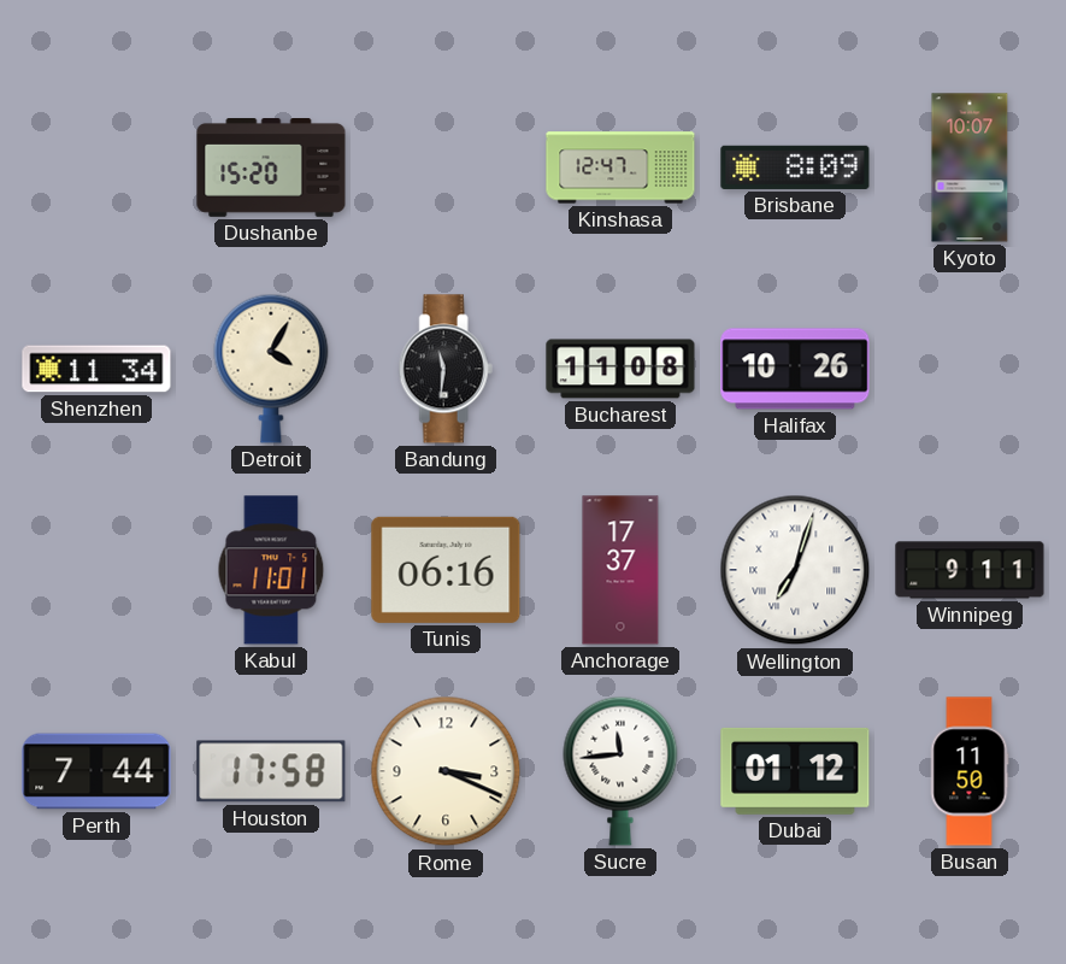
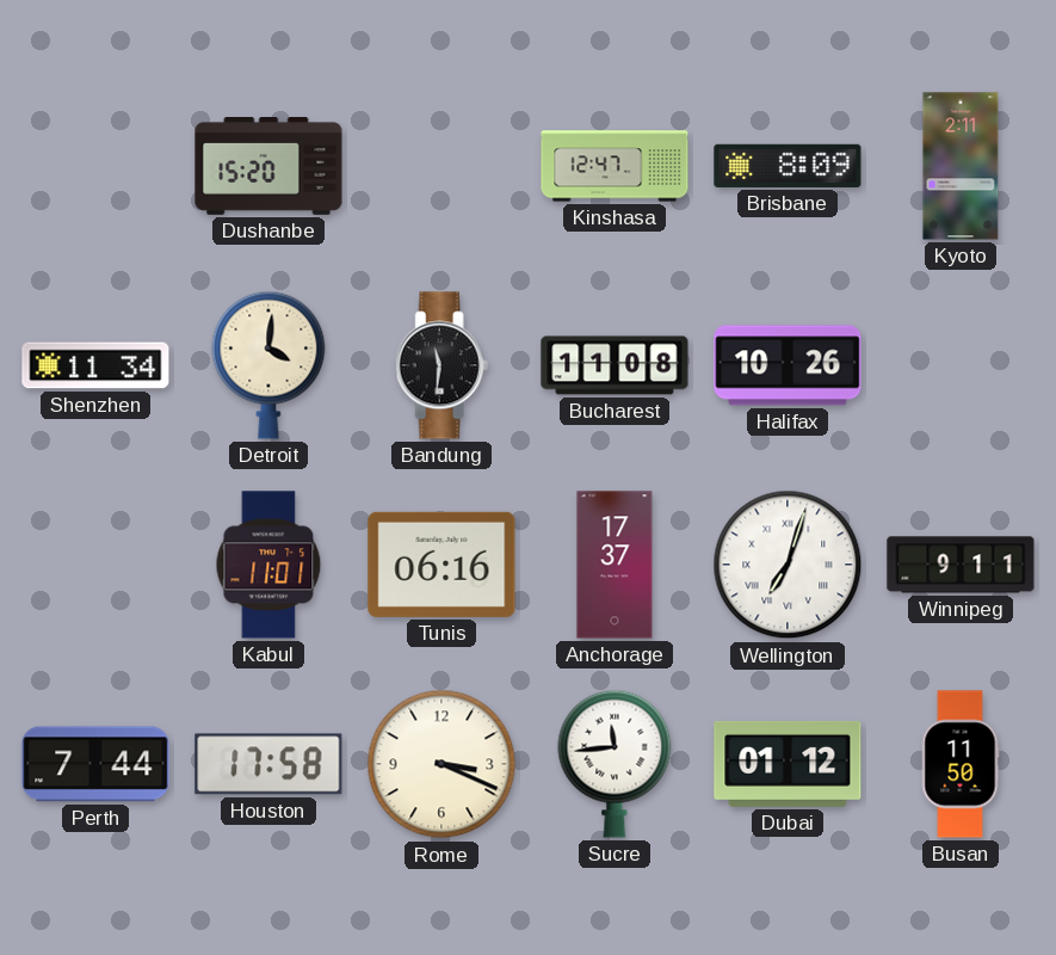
Kyoto: 10:07 -> 2:11 (961, 166)
Detroit: 4:05 -> 4:01 (268, 365)
